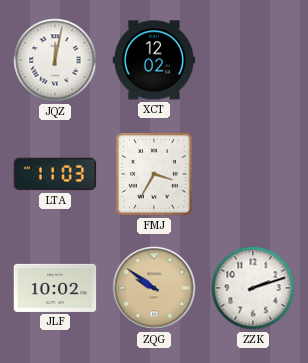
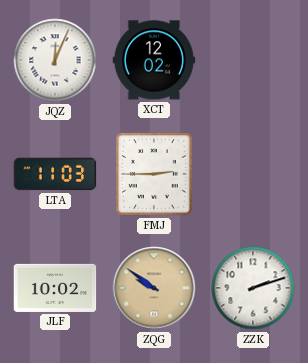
JQZ: 12:02 -> 12:04 (55, 60)
FMJ: 3:35 -> 2:45 (154, 174)
